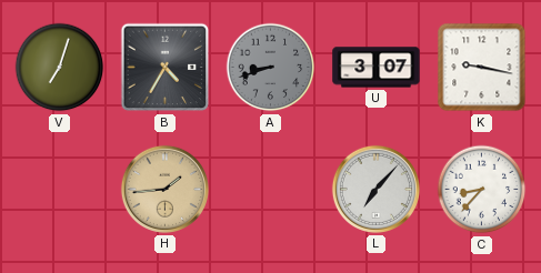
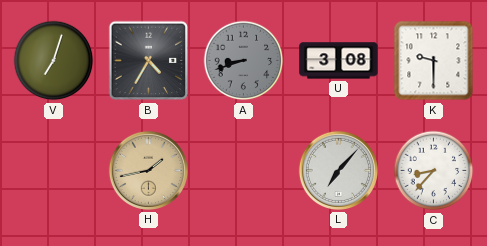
U: 3:07 -> 3:08 (339, 61)
K: 9:17 -> 9:30 (434, 61)
H: 1:44 -> 1:43 (148, 170)
